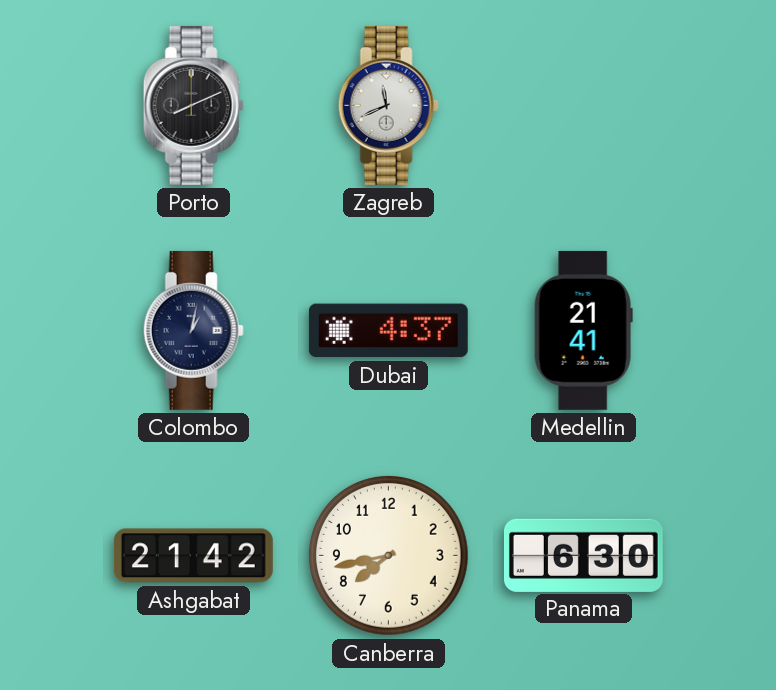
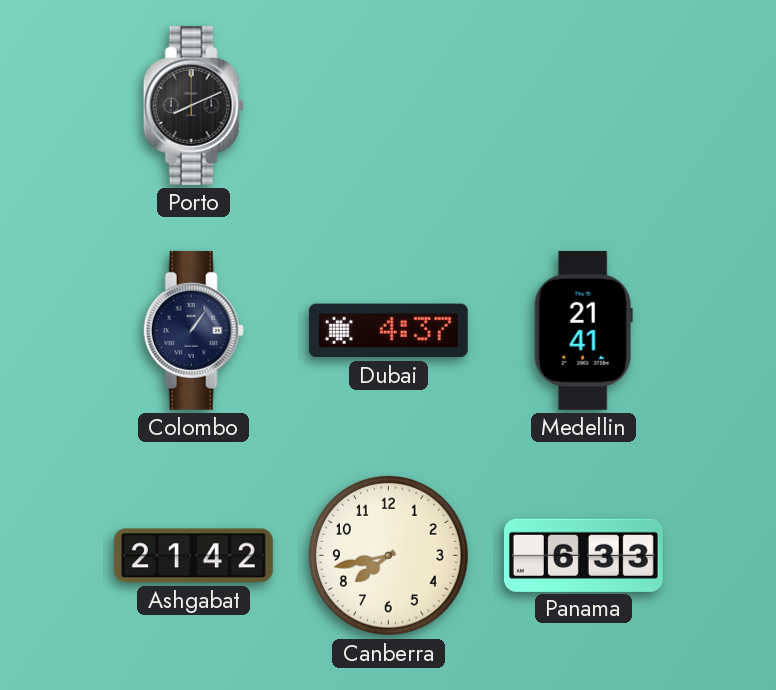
Zagreb: 11:41 -> none (388, 105)
Colombo: 1:02 -> 1:06 (193, 330)
Panama: 6:30 -> 6:33 (583, 555)
